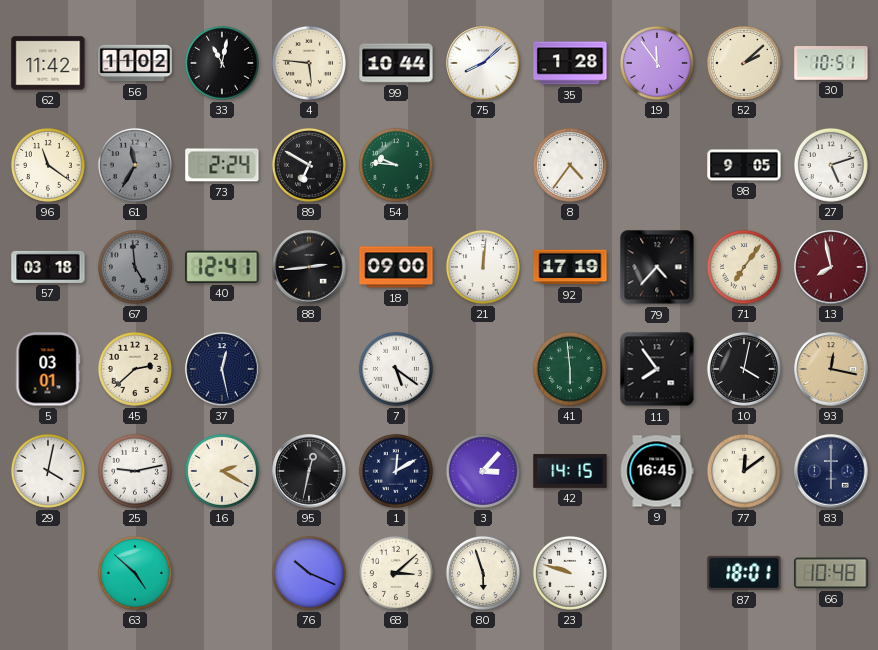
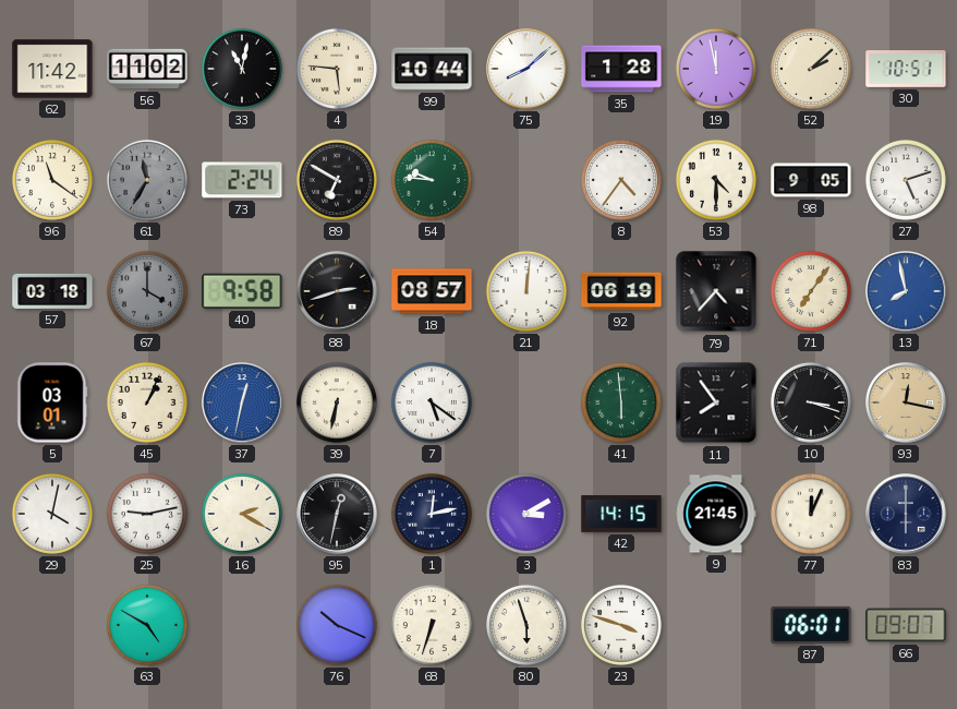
19: 11:54 -> 11:58 (716, 69)
53: none -> 4:30 (716, 180)
67: 4:59 -> 4:00 (147, 291)
40: 12:41 -> 9:58 (242, 291)
88: 2:44 -> 2:42 (337, 291)
18: 09:00 -> 08:57 (432, 291)
92: 17:19 -> 06:19 (621, 291)
13 dial: burgundy -> blue (906, 291)
45: 2:38 -> 1:04 (147, 402)
37: 12:28 -> 12:32 (242, 402)
37 dial: navy -> blue (242, 402)
39: none -> 6:32 (337, 402)
10: 4:02 -> 3:18 (811, 402)
1: 12:10 -> 12:13 (432, 514)
3: 3:07 -> 3:10 (526, 514)
9: 16:45 -> 21:45 (716, 514)
77: 12:09 -> 12:04 (811, 514)
63: 4:52 -> 4:50 (147, 625)
68: 3:08 -> 6:33 (432, 625)
23: 9:48 -> 3:48 (621, 625)
87: 18:01 -> 06:01 (811, 625)
66: 10:48 -> 09:07 (906, 625)
